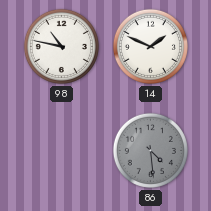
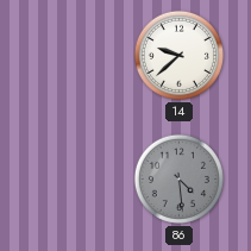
98: 10:47 -> none (61, 46)
14: 1:49 -> 9:38 (178, 55)
